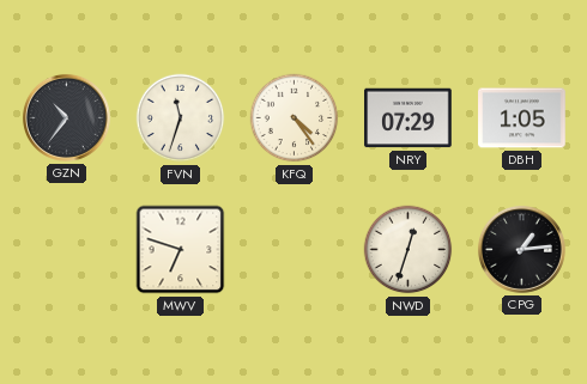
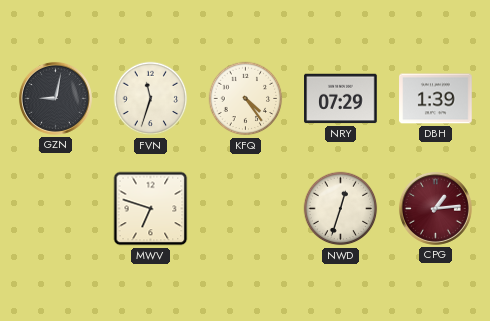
GZN: 10:36 -> 9:02 (55, 98)
DBH: 1:05 -> 1:39 (436, 99)
CPG dial: black -> burgundy (435, 208)
